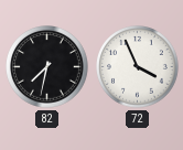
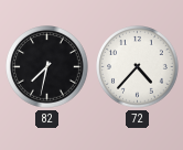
72: 3:56 -> 4:37 (138, 67)
